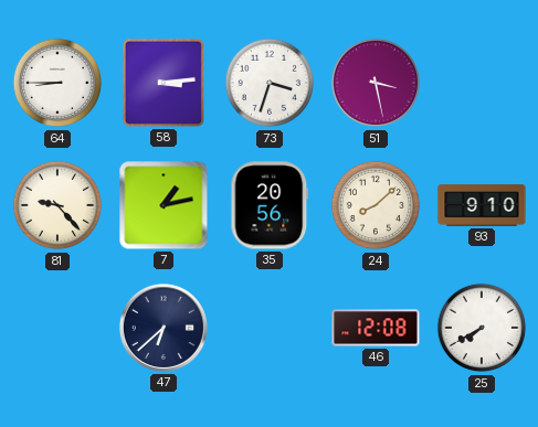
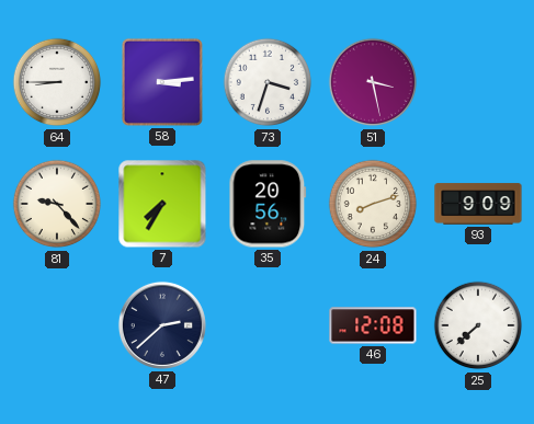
7: 1:13 -> 7:35 (162, 204)
24: 8:08 -> 8:12 (373, 204)
93: 9:10 -> 9:09 (478, 204)
47: 6:38 -> 2:38 (162, 325)
25: 7:40 -> 7:38 (478, 325)
